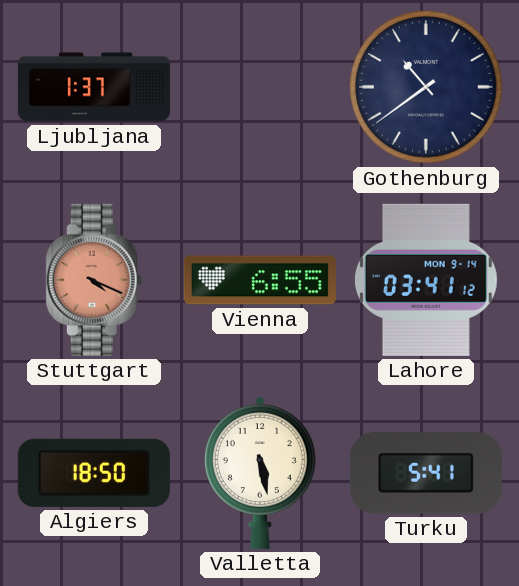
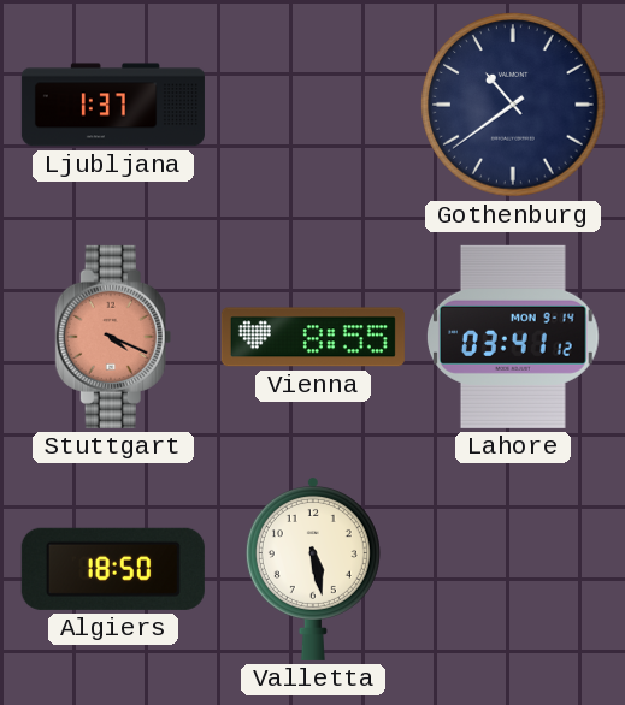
Vienna: 6:55 -> 8:55 (313, 337)
Turku: 5:41 -> none (426, 473)
